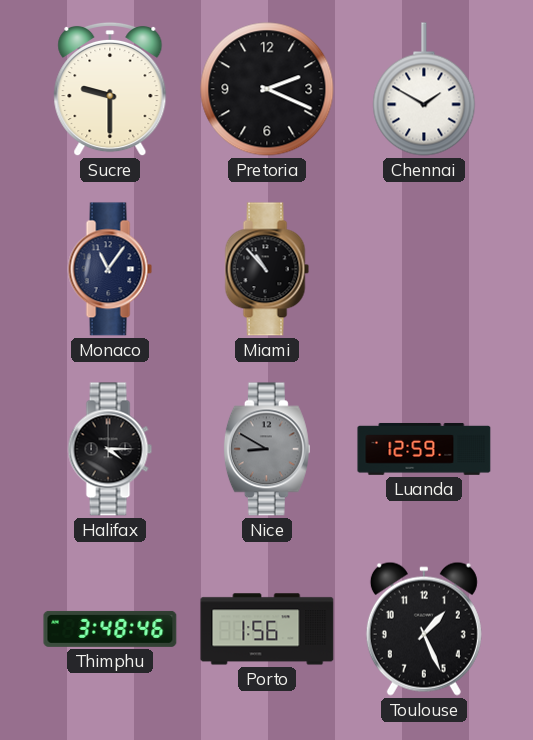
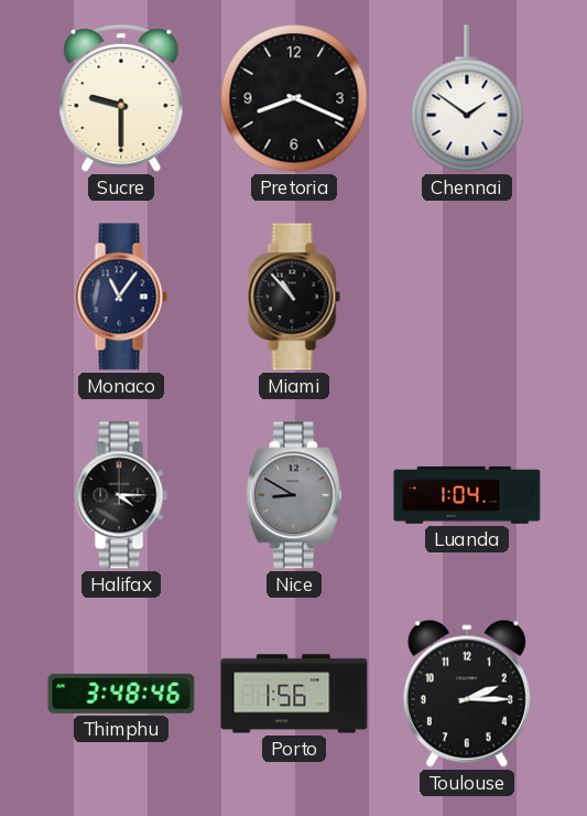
Pretoria: 2:19 -> 8:19 (294, 98)
Chennai: 1:50 -> 1:51 (467, 98)
Luanda: 12:59 -> 1:04 (467, 495)
Toulouse: 1:26 -> 2:15 (467, 694)
